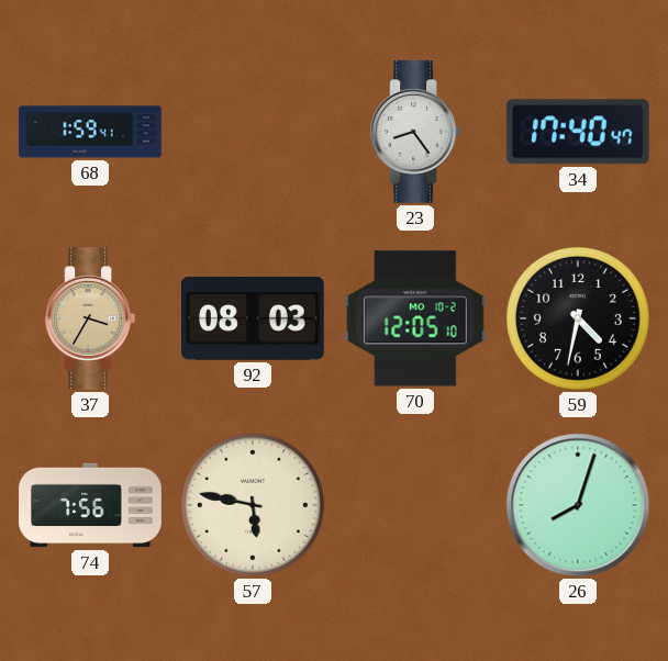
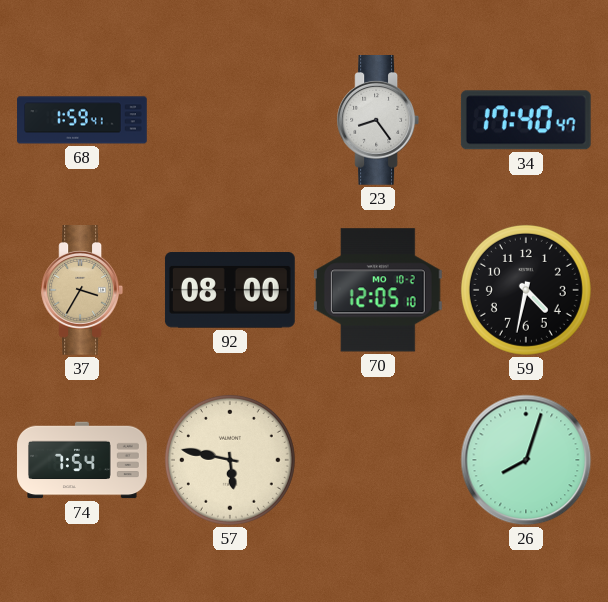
92: 08:03 -> 08:00 (230, 291)
74: 7:56 -> 7:54 (82, 460)
